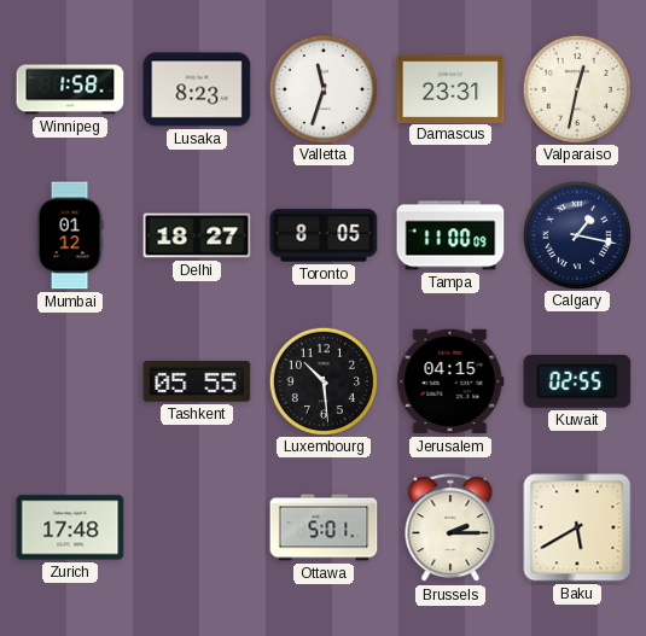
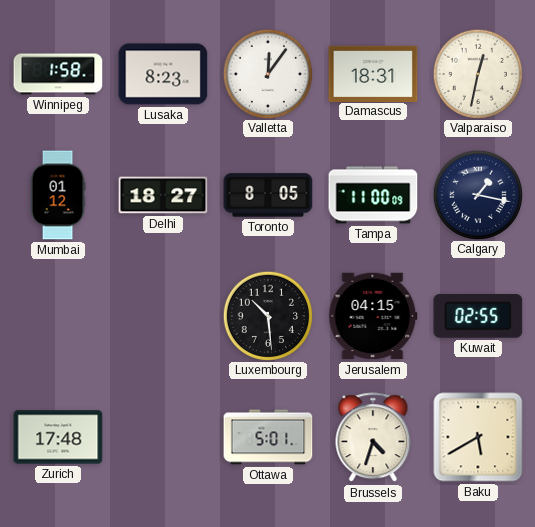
Valletta: 11:33 -> 12:06 (267, 73)
Damascus: 23:31 -> 18:31 (373, 73)
Tashkent: 05:55 -> none (197, 381)
Brussels: 2:15 -> 4:33 (373, 438)
